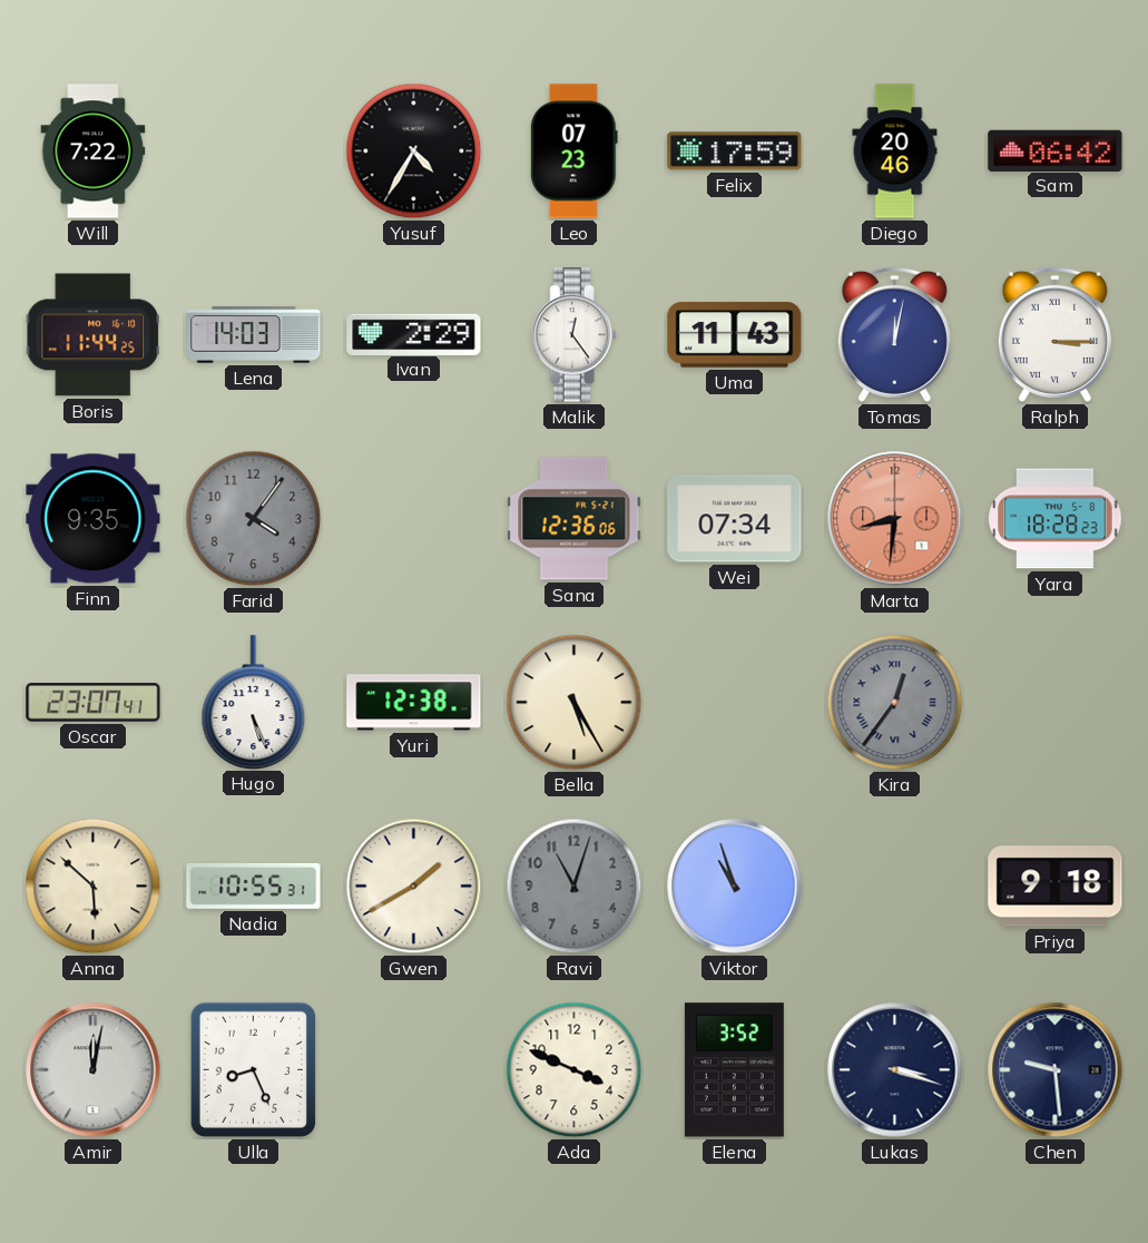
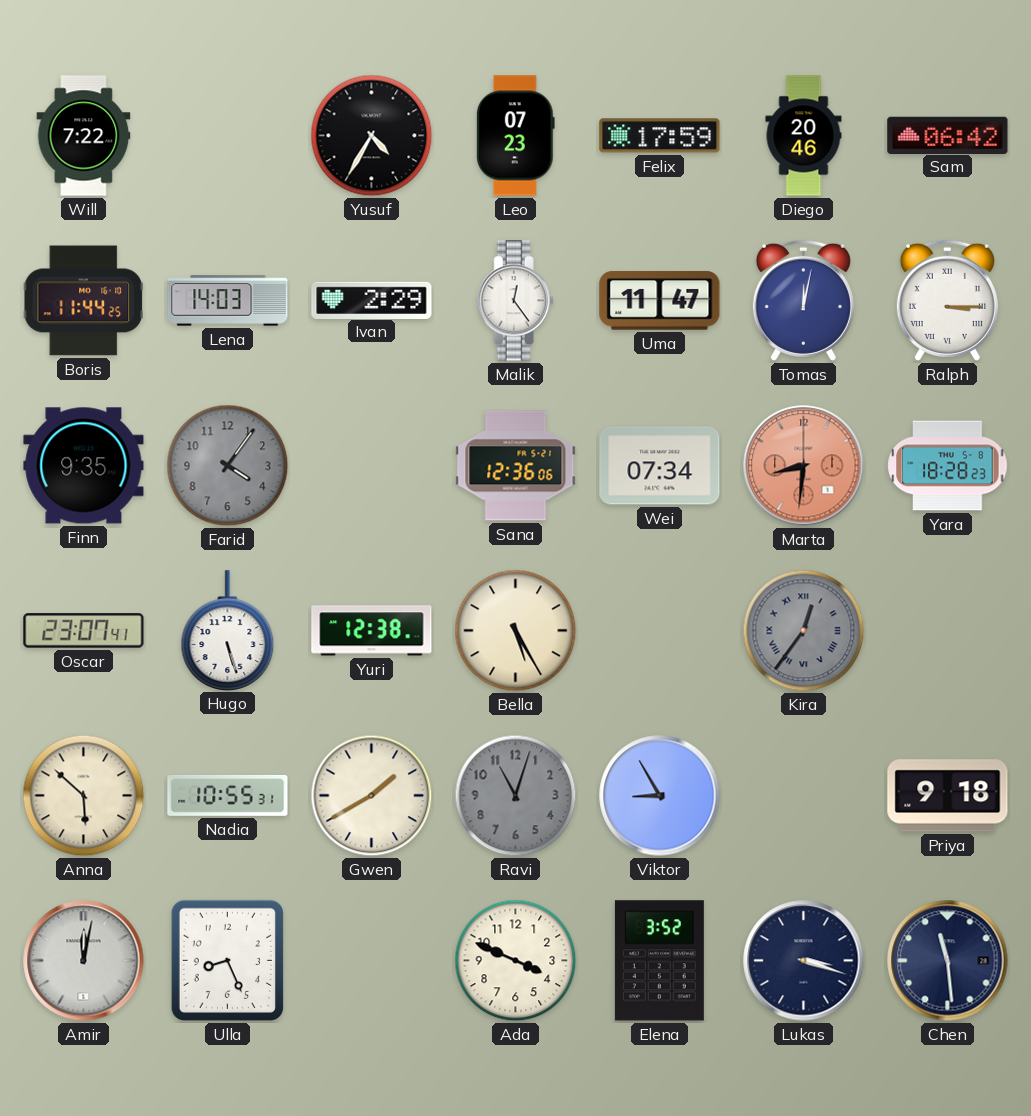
Uma: 11:43 -> 11:47 (660, 301)
Hugo: 5:26 -> 5:27 (228, 630)
Viktor: 10:57 -> 8:55 (660, 796)
Chen: 9:29 -> 11:29 (948, 961)
